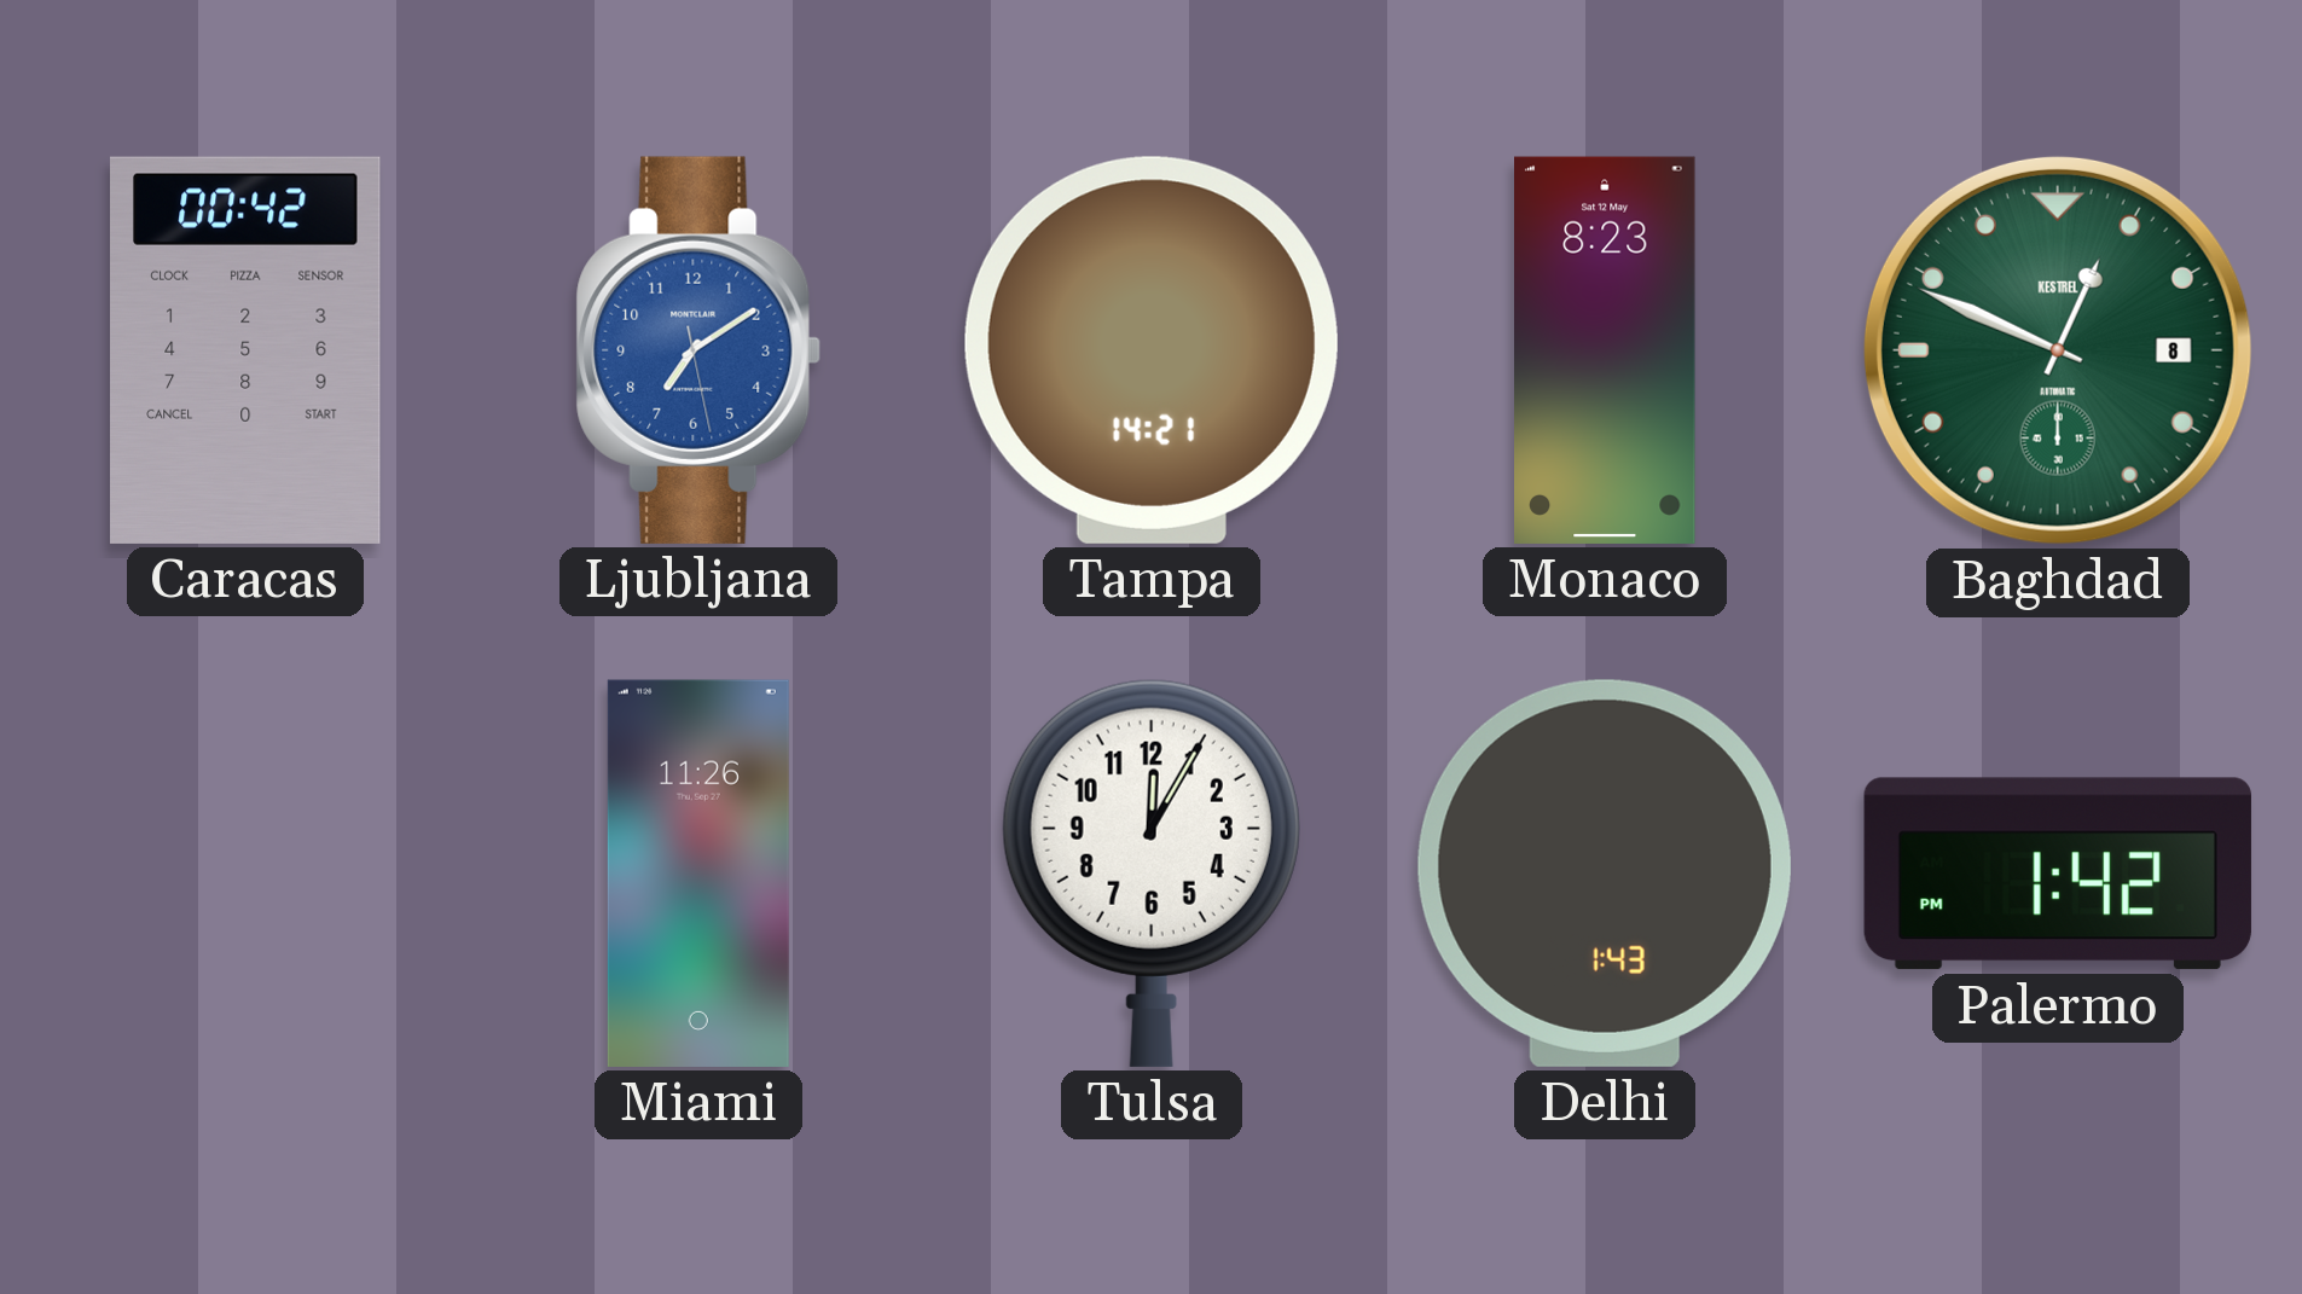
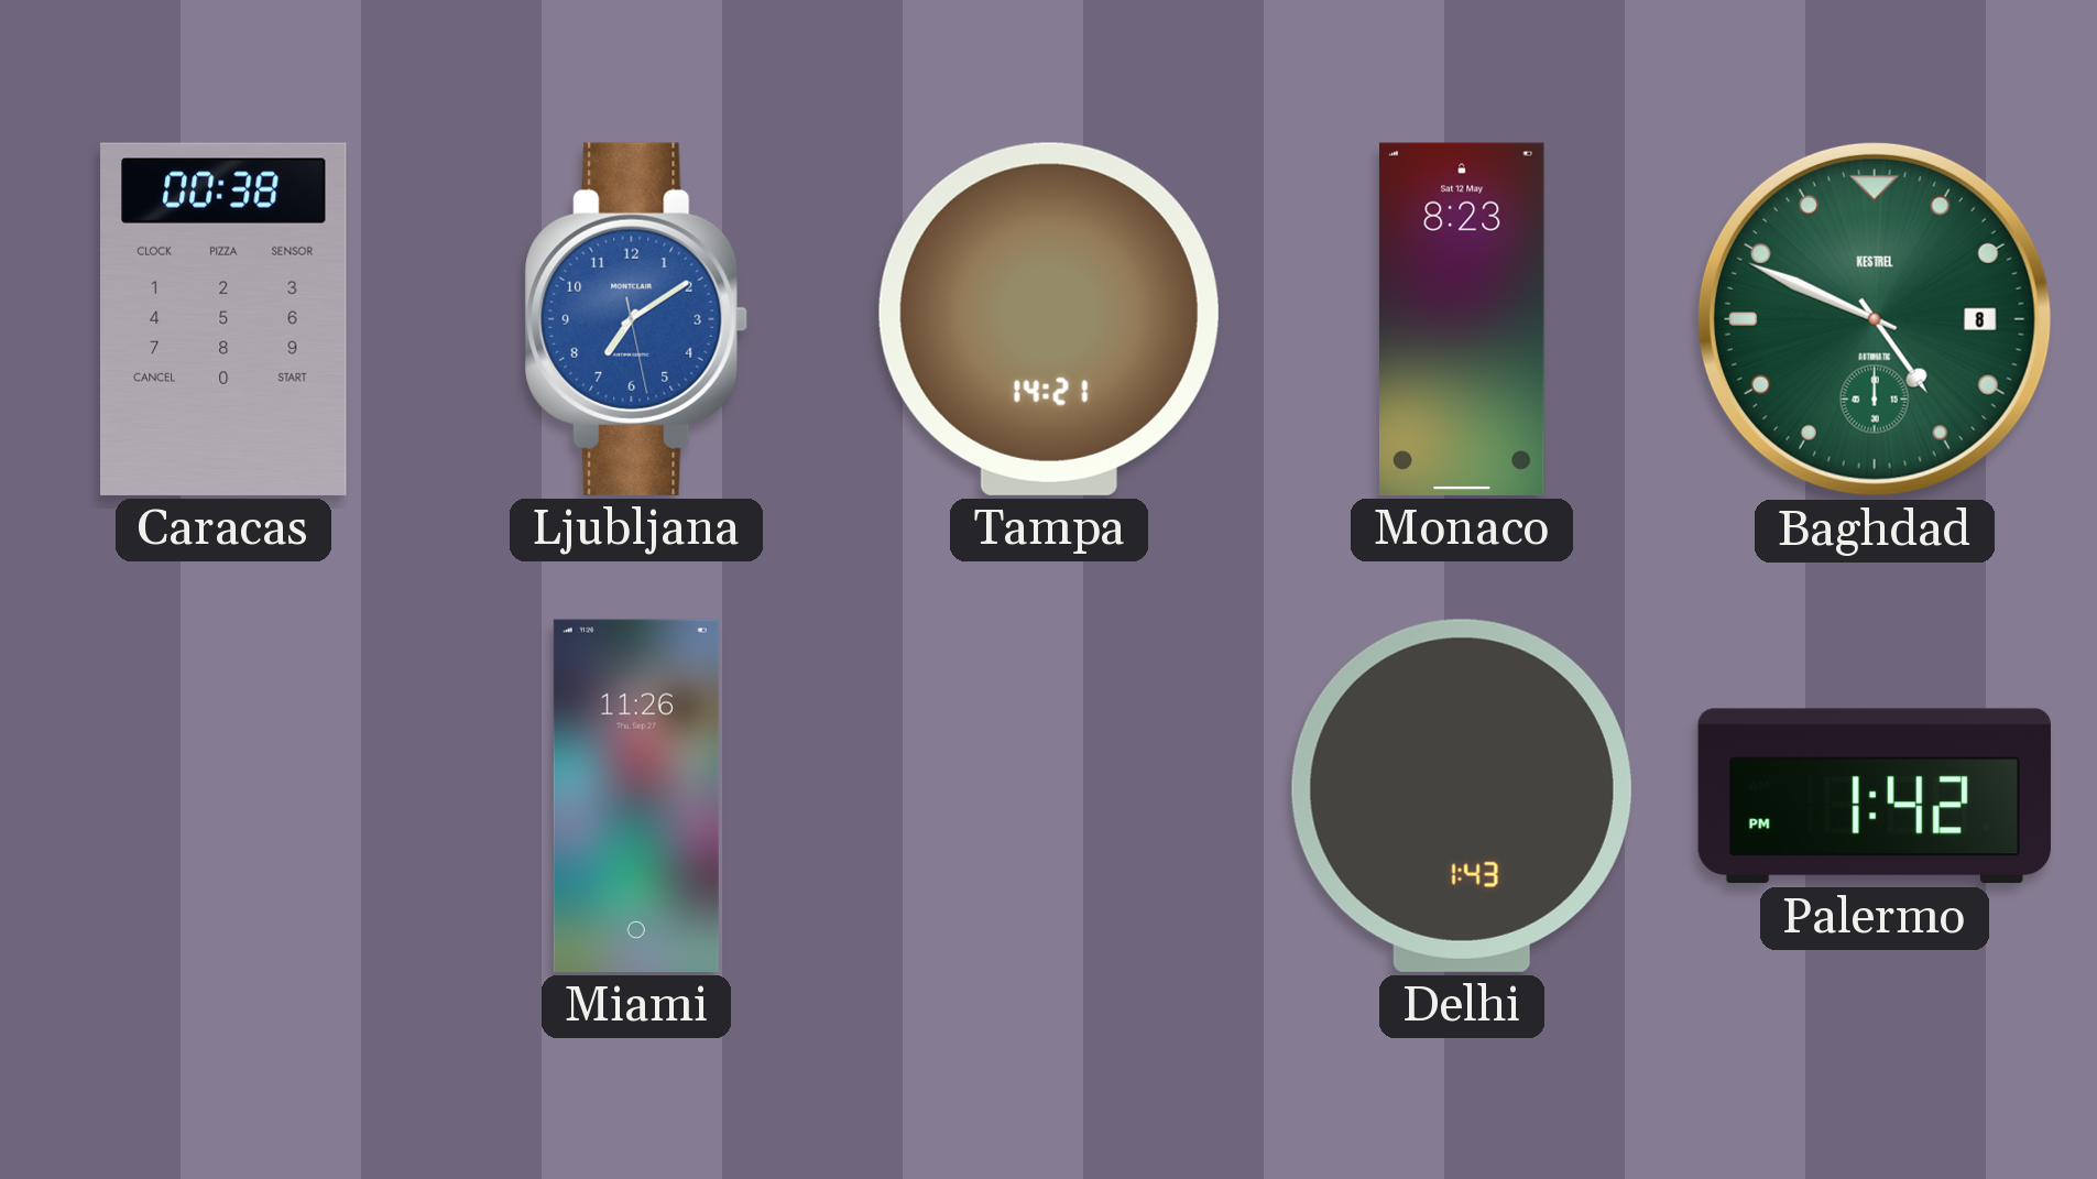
Caracas: 00:42 -> 00:38 (225, 319)
Baghdad: 12:49 -> 4:49 (1875, 319)
Tulsa: 12:05 -> none (1152, 872)
